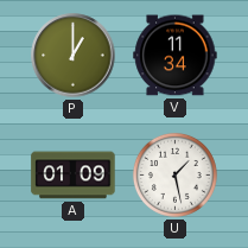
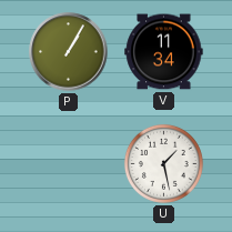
P: 1:00 -> 1:05 (69, 52)
A: 01:09 -> none (74, 176)
